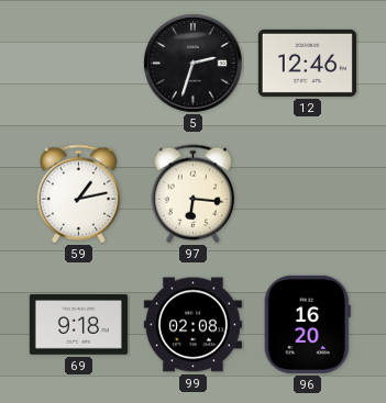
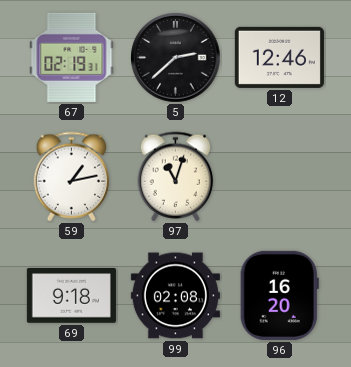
67: none -> 02:19 (72, 57)
5: 2:33 -> 2:38 (176, 58)
97: 6:16 -> 11:03 (176, 177)
